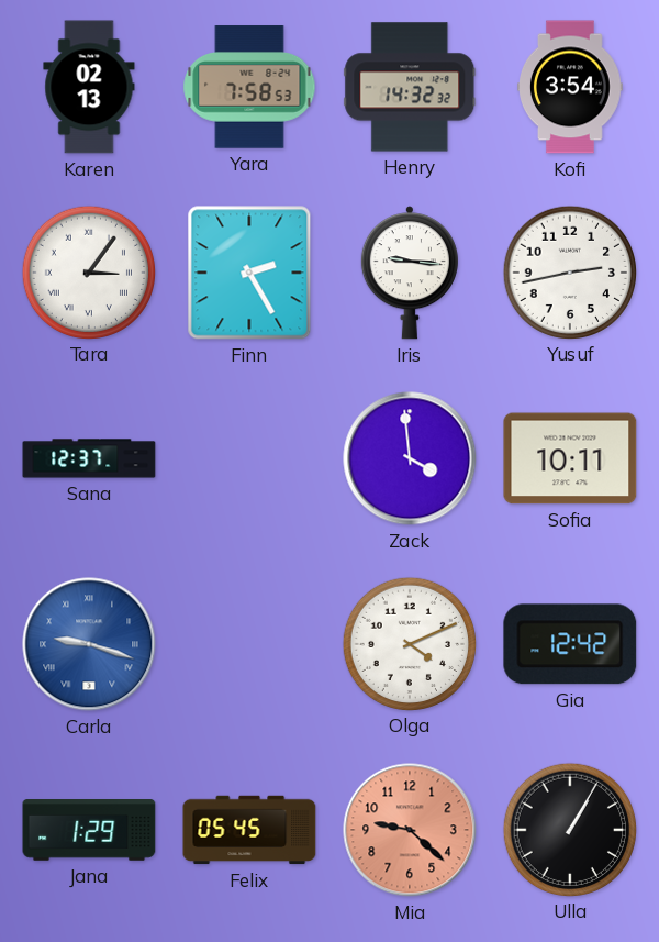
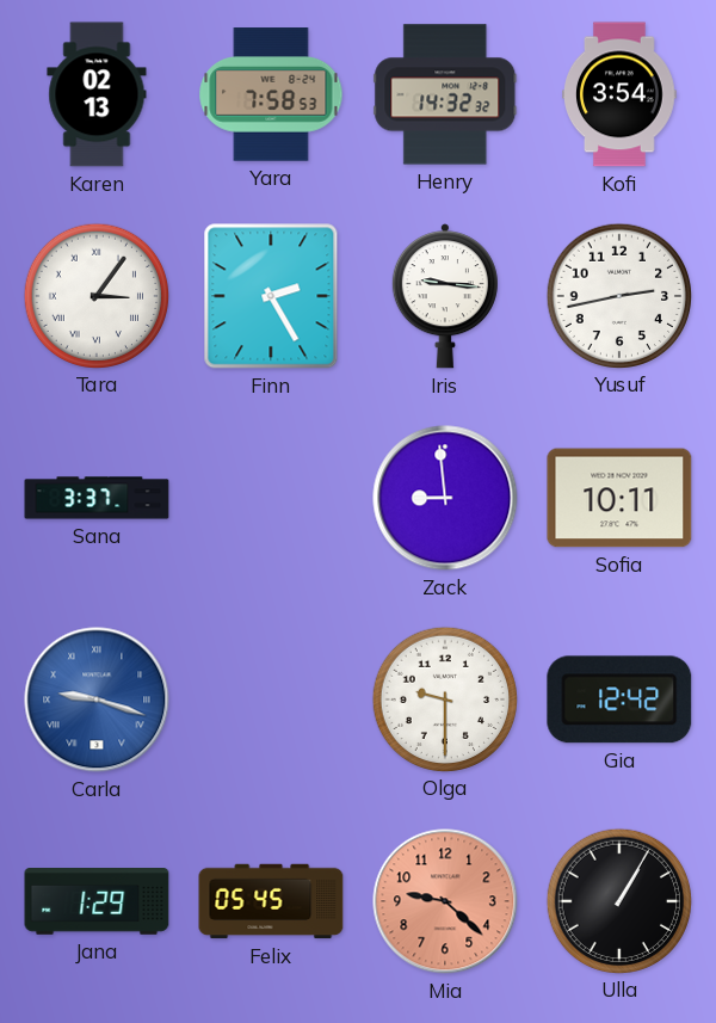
Sana: 12:37 -> 3:37 (97, 498)
Zack: 3:59 -> 8:59 (445, 498)
Olga: 4:11 -> 9:30 (444, 698)
